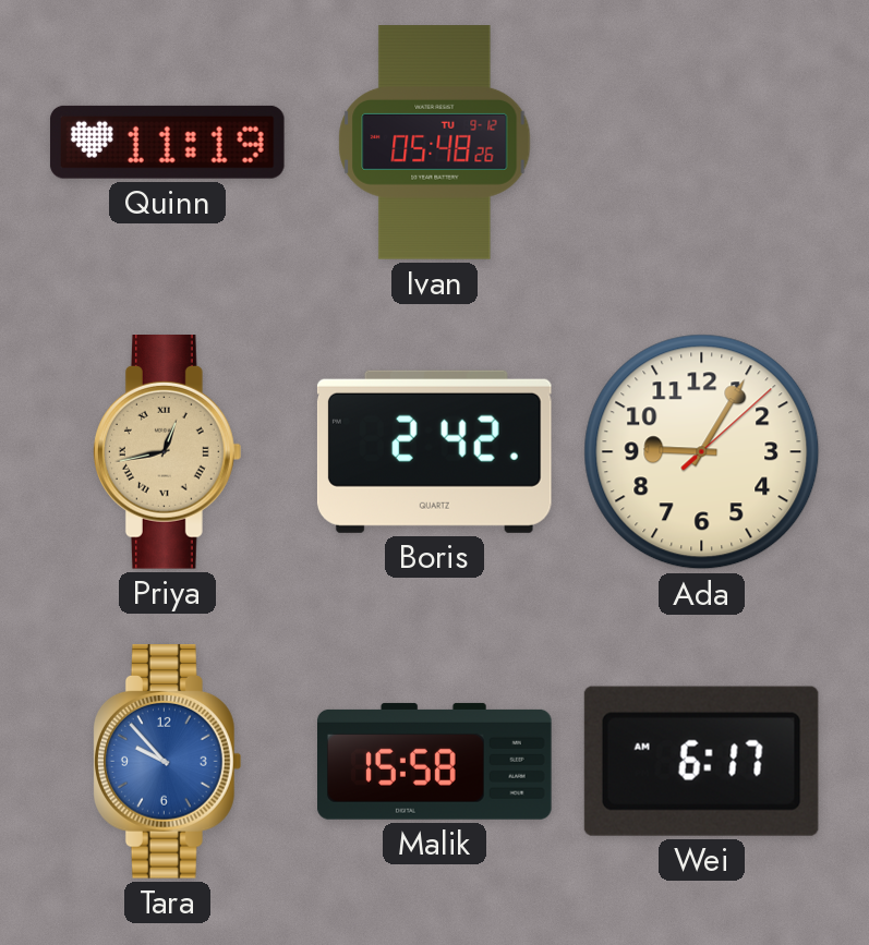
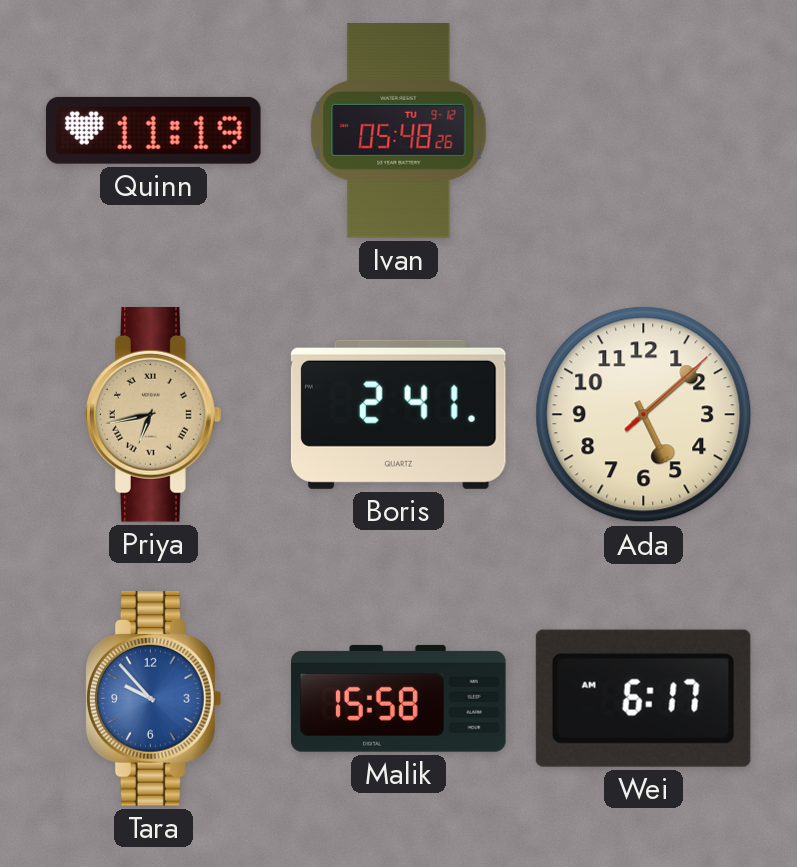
Priya: 12:43 -> 6:43 (153, 415)
Boris: 2:42 -> 2:41 (398, 414)
Ada: 9:05 -> 5:08 (644, 415)
